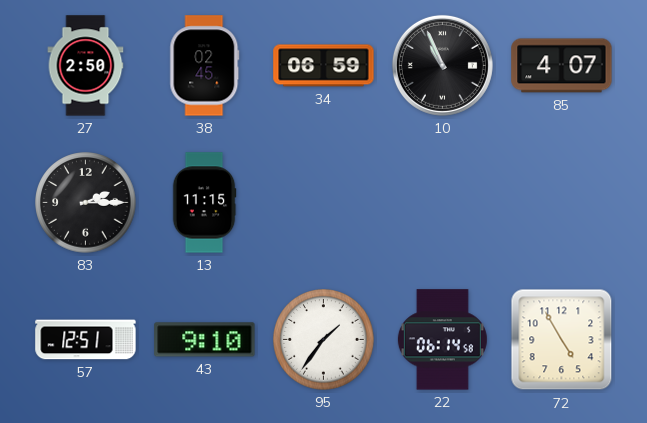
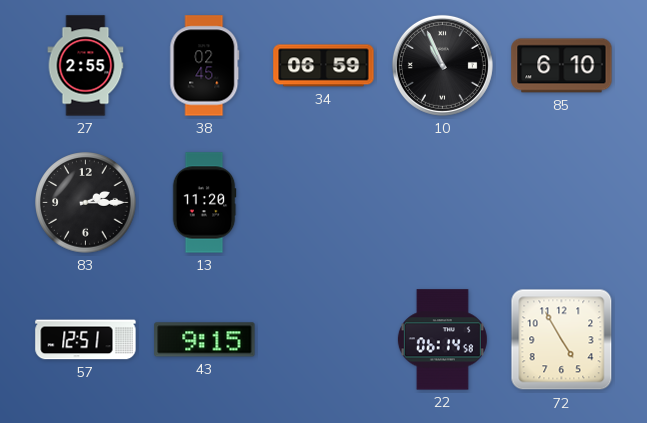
27: 2:50 -> 2:55 (86, 66)
85: 4:07 -> 6:10 (562, 66)
13: 11:15 -> 11:20 (204, 203)
43: 9:10 -> 9:15 (205, 340)
95: 1:36 -> none (324, 340)
